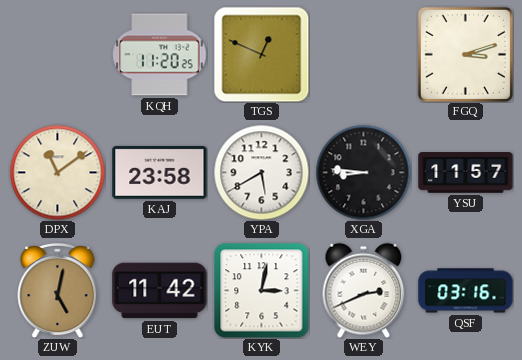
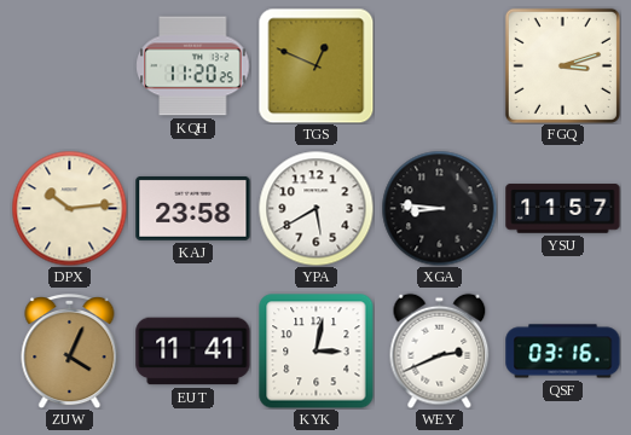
DPX: 11:09 -> 10:14 (69, 208)
ZUW: 5:02 -> 4:04 (70, 352)
EUT: 11:42 -> 11:41 (193, 352)
